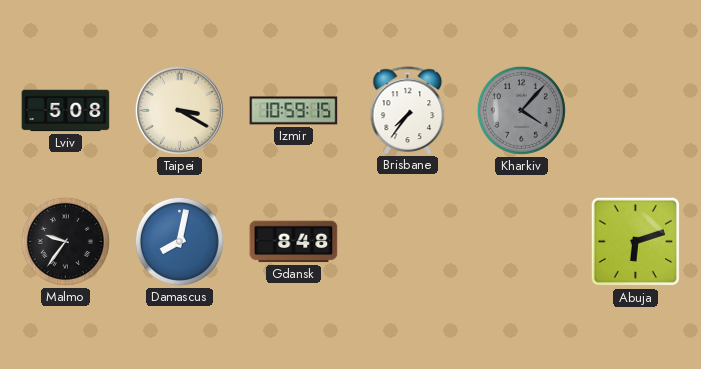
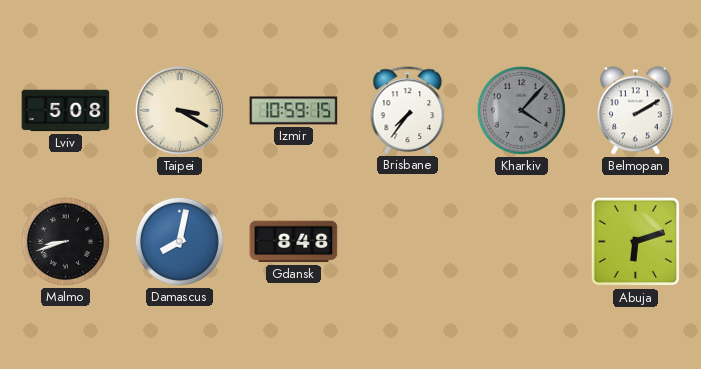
Belmopan: none -> 2:10 (636, 111)
Malmo: 9:36 -> 8:42 (65, 241)
